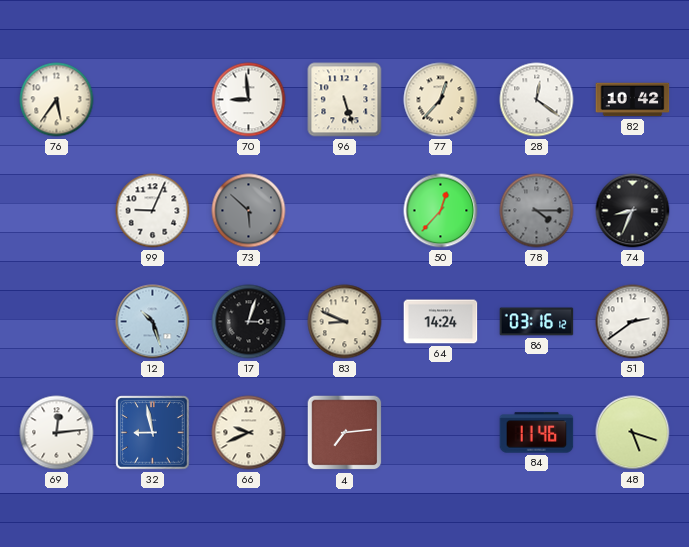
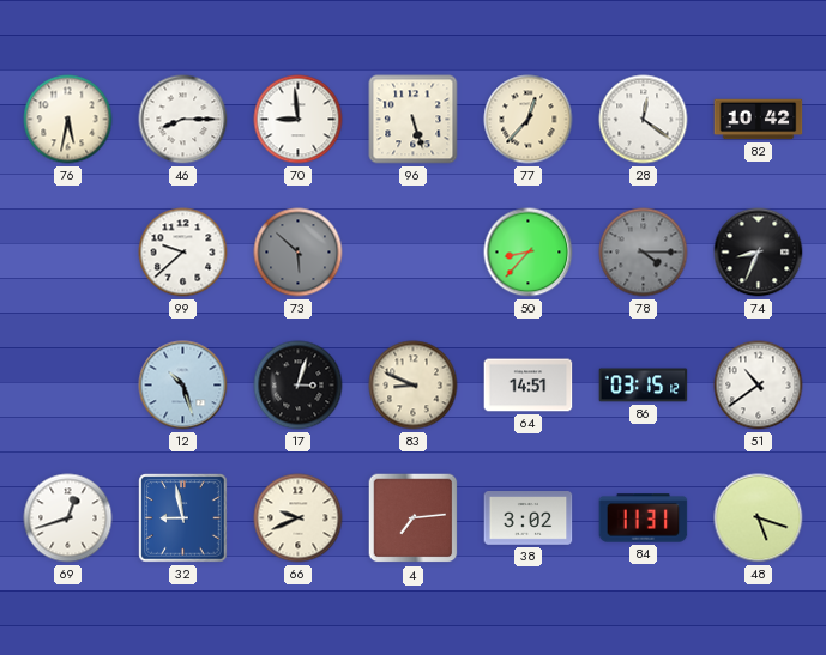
76: 5:36 -> 5:32 (68, 120)
46: none -> 8:15 (183, 120)
99: 9:04 -> 9:38 (183, 253)
50: 12:37 -> 8:37 (529, 253)
64: 14:24 -> 14:51 (529, 386)
86: 03:16 -> 03:15 (644, 386)
51: 2:39 -> 10:39 (759, 386)
69: 12:14 -> 12:42 (68, 518)
38: none -> 3:02 (529, 518)
84: 11:46 -> 11:31 (644, 518)
